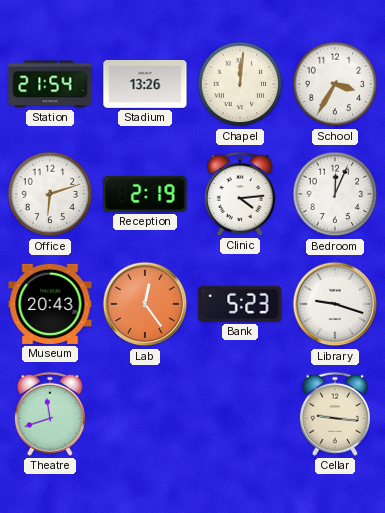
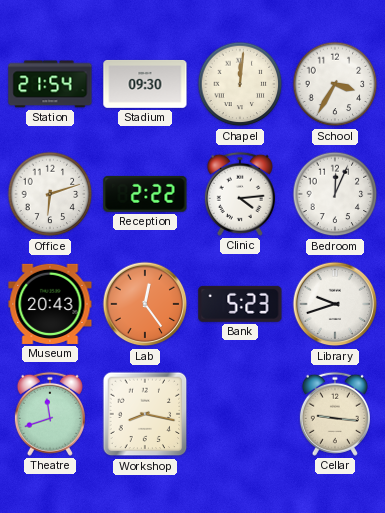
Stadium: 13:26 -> 09:30 (145, 84)
Reception: 2:19 -> 2:22 (145, 194)
Library: 9:18 -> 9:42 (335, 304)
Workshop: none -> 8:17 (145, 414)
